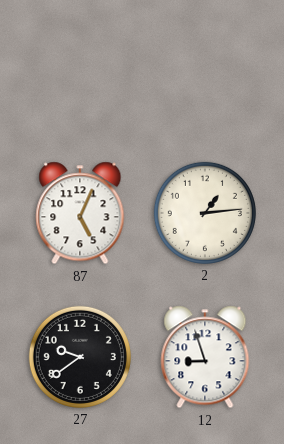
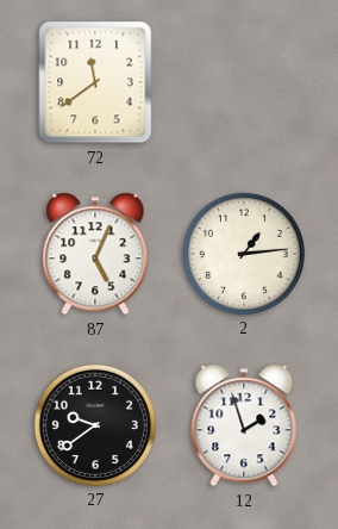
72: none -> 11:39 (95, 82)
12: 8:57 -> 1:57 (244, 425)
